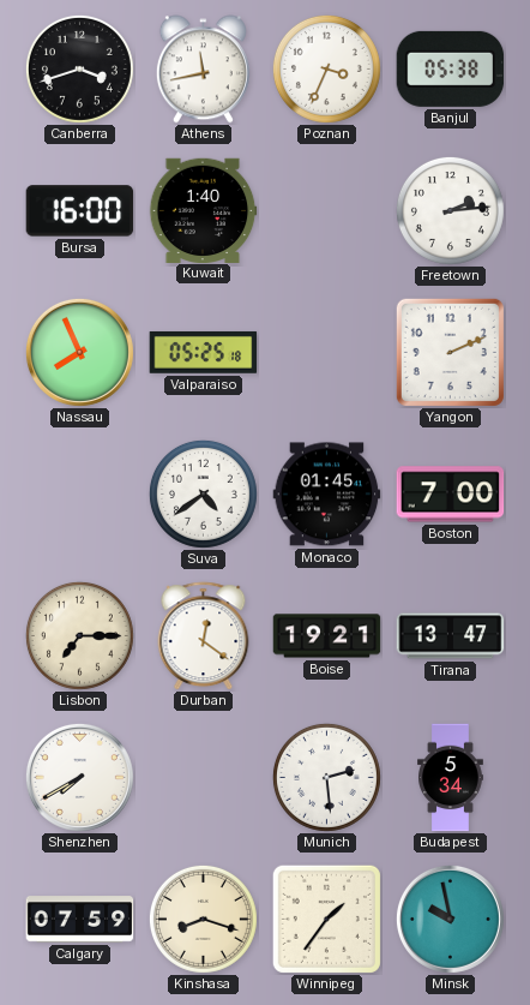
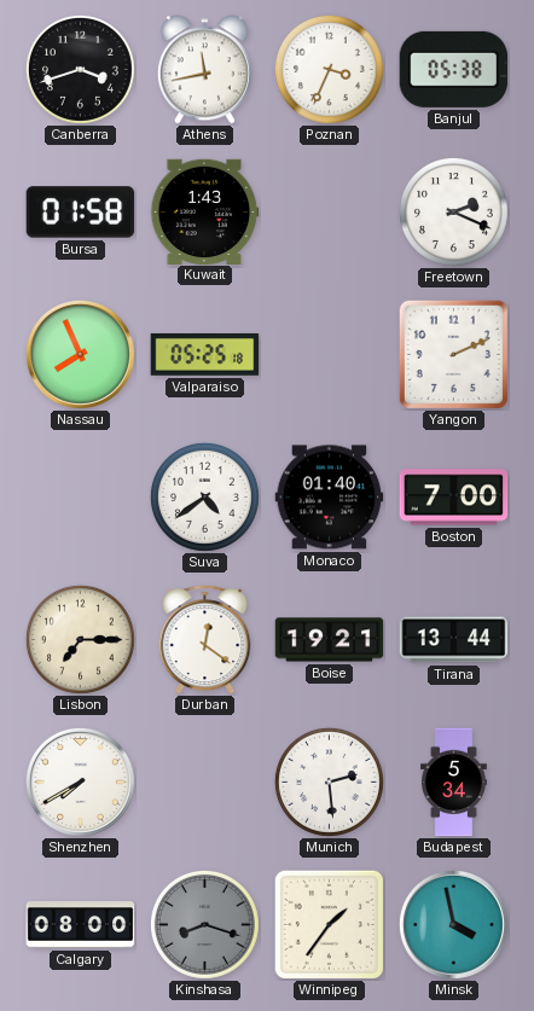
Bursa: 16:00 -> 01:58 (81, 213)
Kuwait: 1:40 -> 1:43 (204, 211)
Freetown: 2:14 -> 2:19 (453, 211)
Monaco: 01:45 -> 01:40 (330, 498)
Tirana: 13:47 -> 13:44 (454, 640)
Calgary: 07:59 -> 08:00 (81, 925)
Kinshasa dial: cream -> grey (204, 924)
Minsk: 9:58 -> 3:58 (453, 924)
